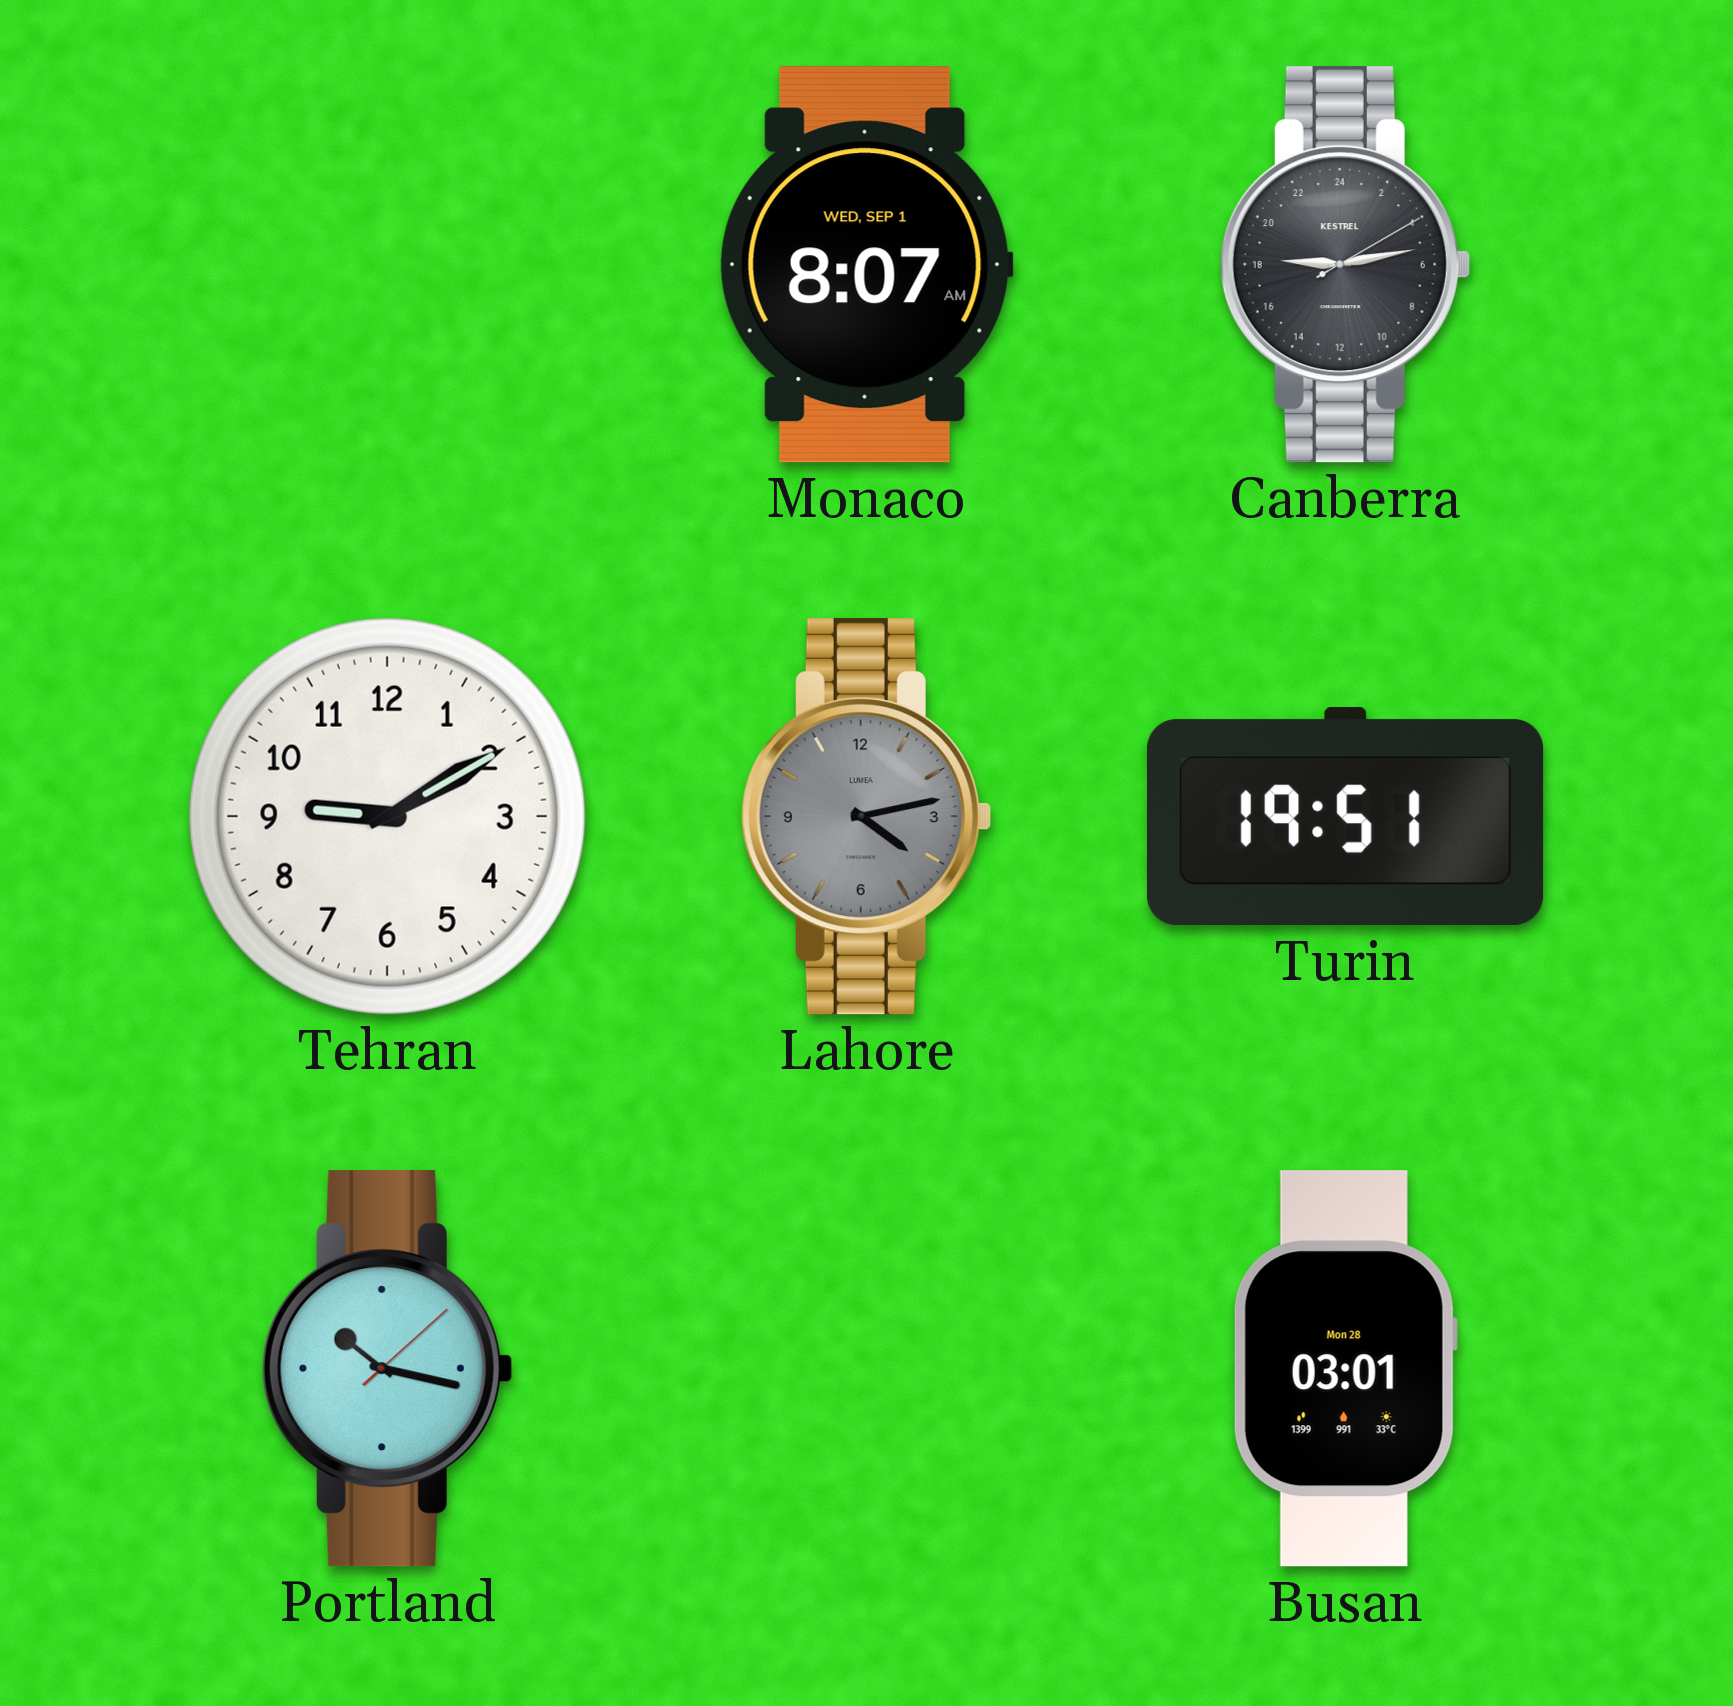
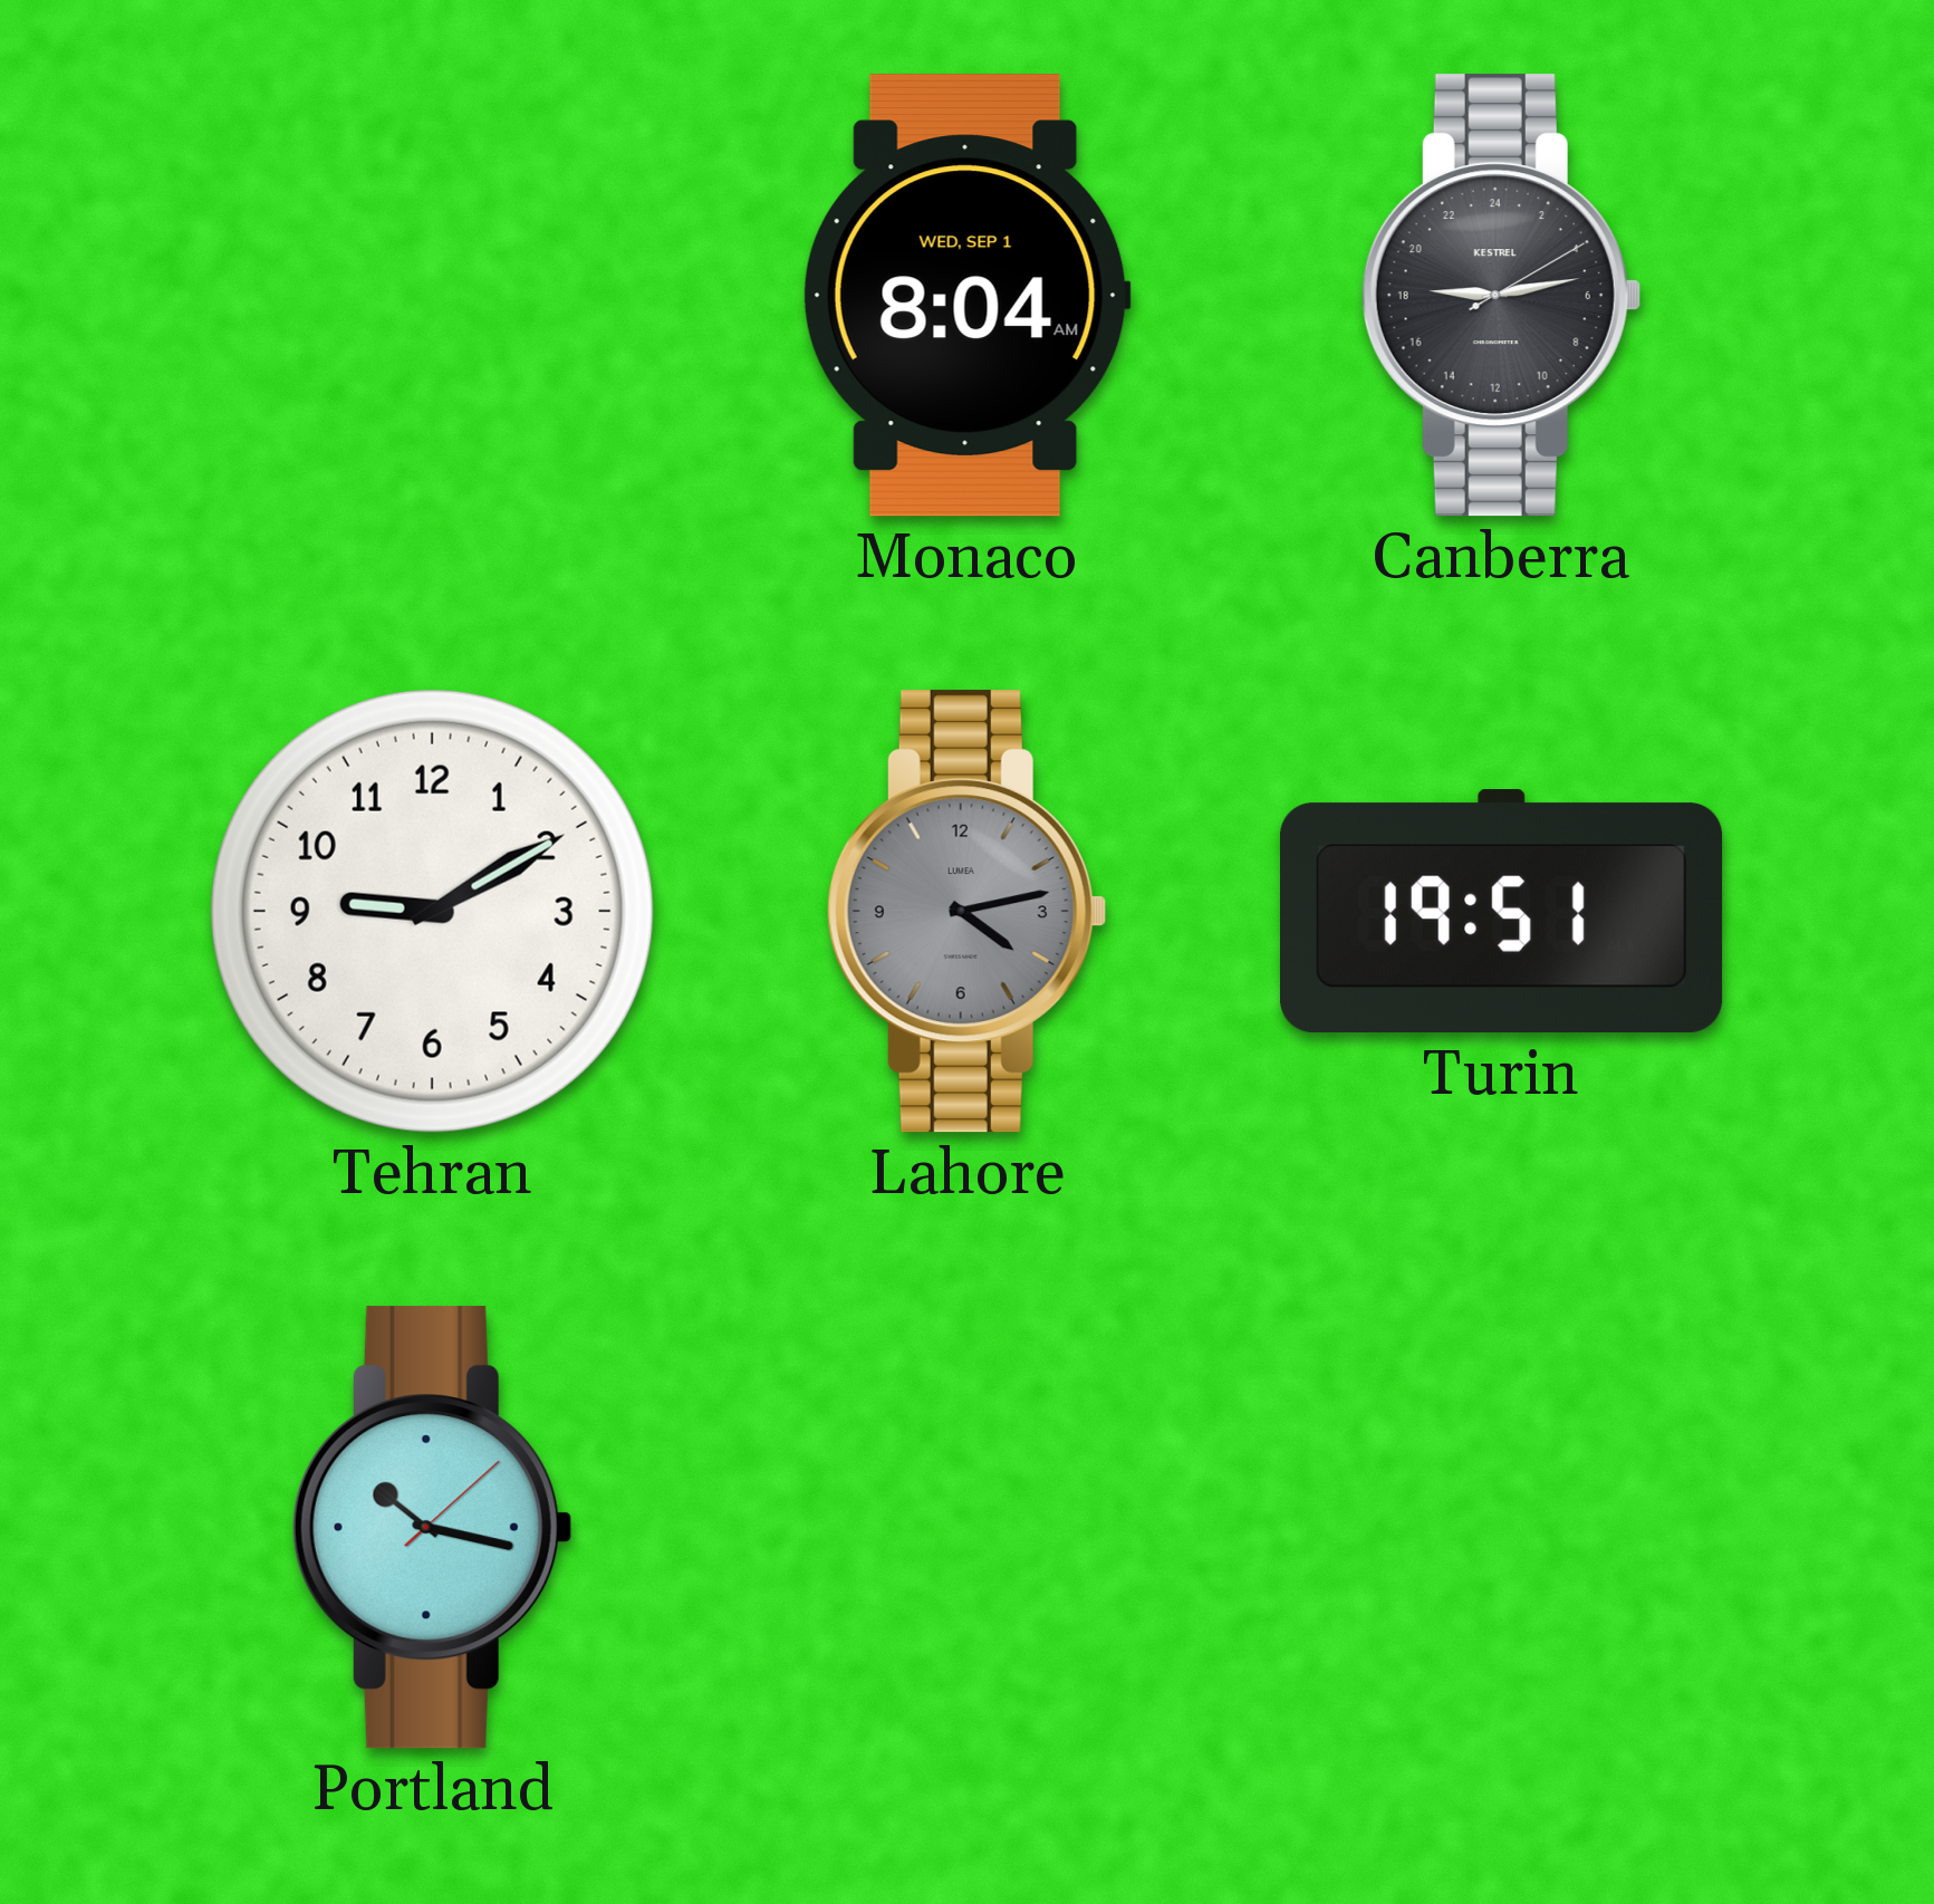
Monaco: 8:07 -> 8:04 (966, 296)
Busan: 03:01 -> none (1345, 1369)
